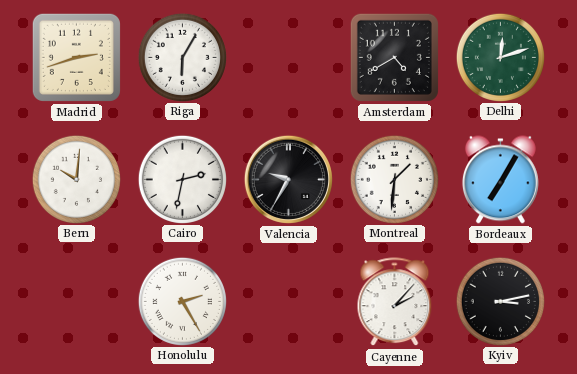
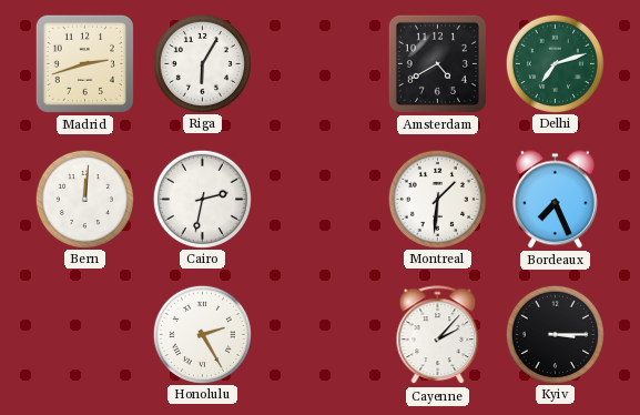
Delhi: 12:12 -> 7:12 (555, 63)
Bern: 10:01 -> 12:01 (84, 199)
Valencia: 9:35 -> none (288, 179)
Bordeaux: 7:05 -> 7:26 (555, 200)
Kyiv: 3:13 -> 3:15 (555, 334)
